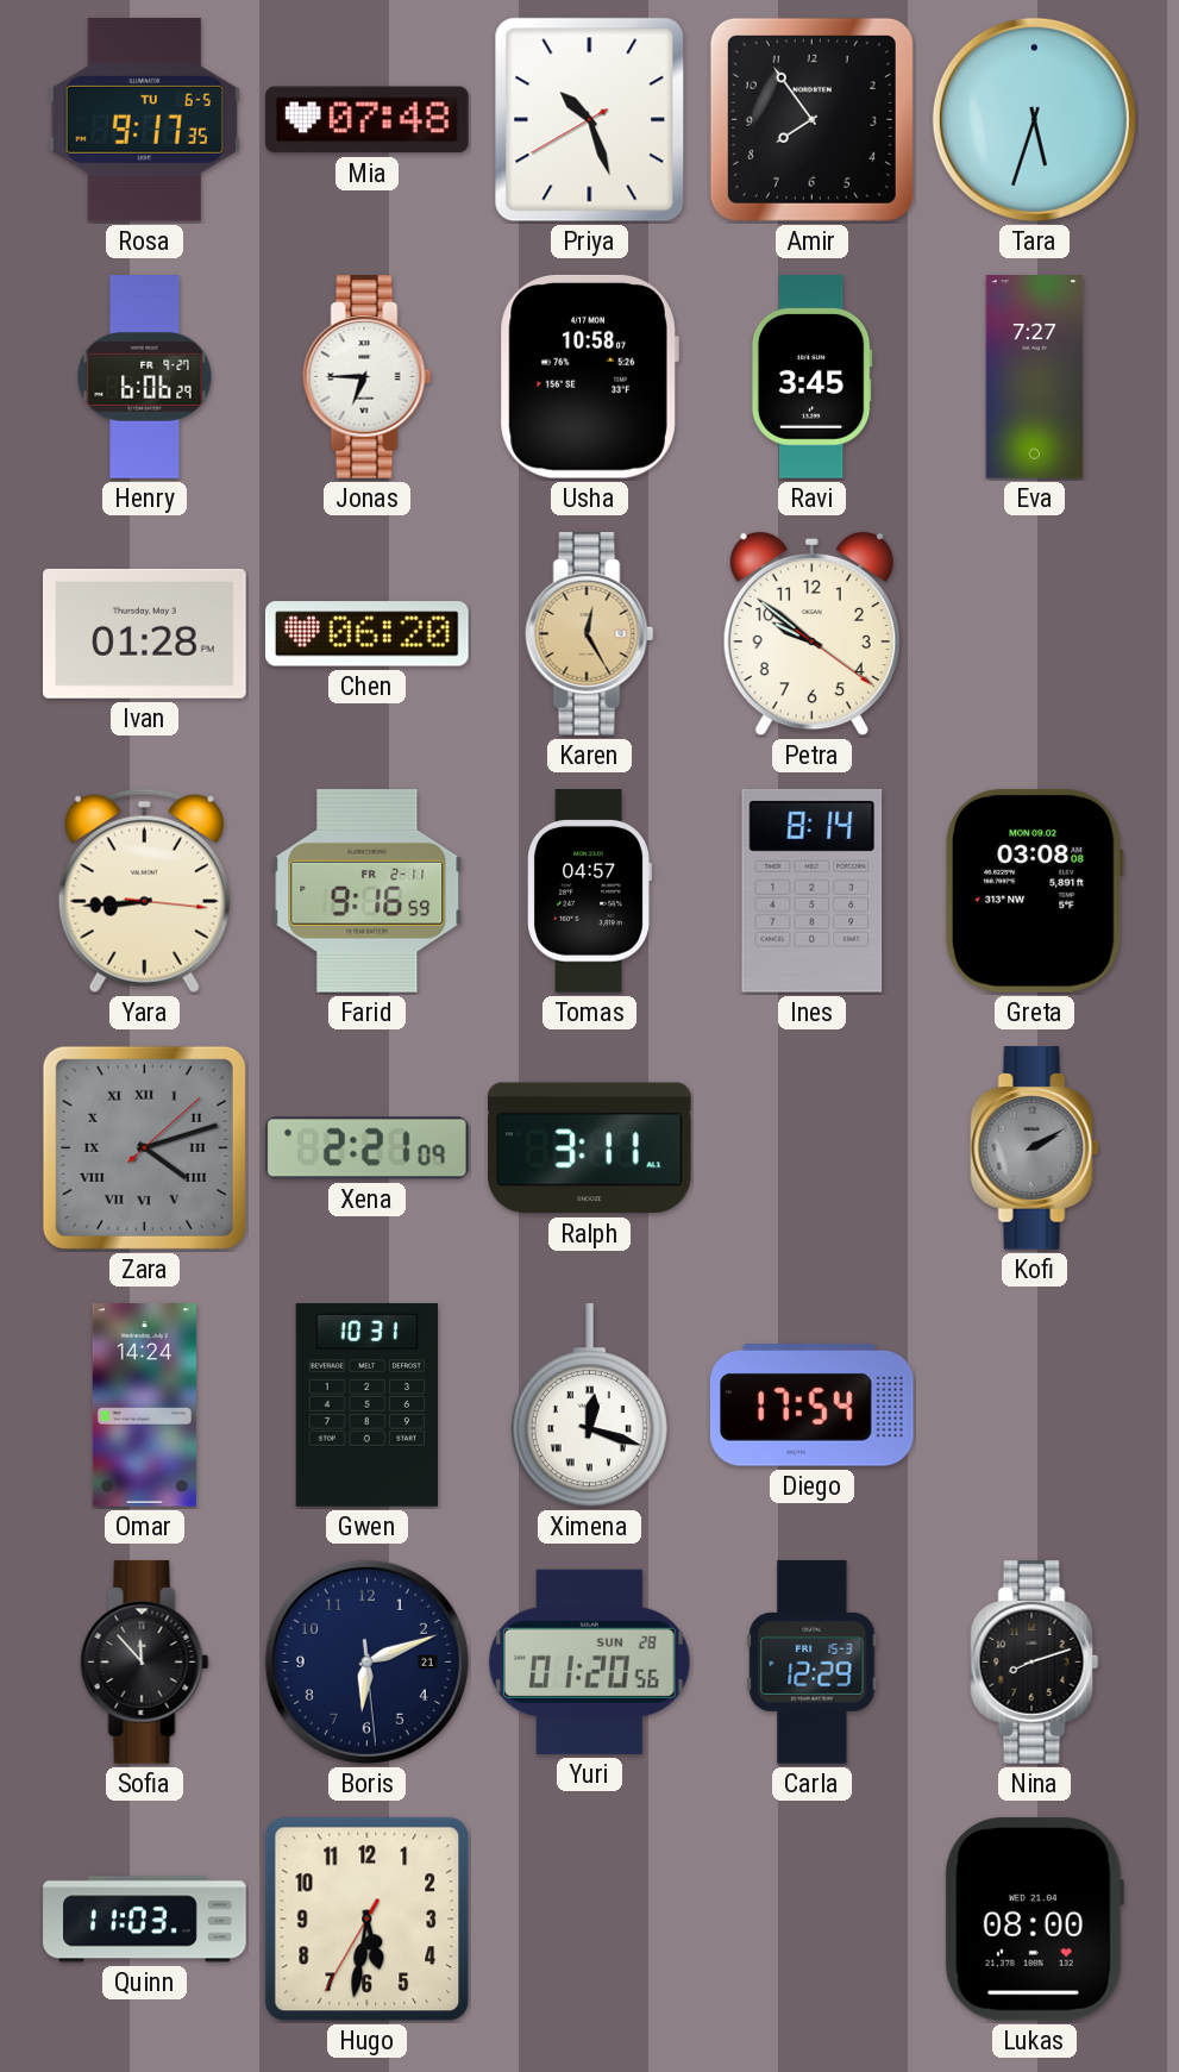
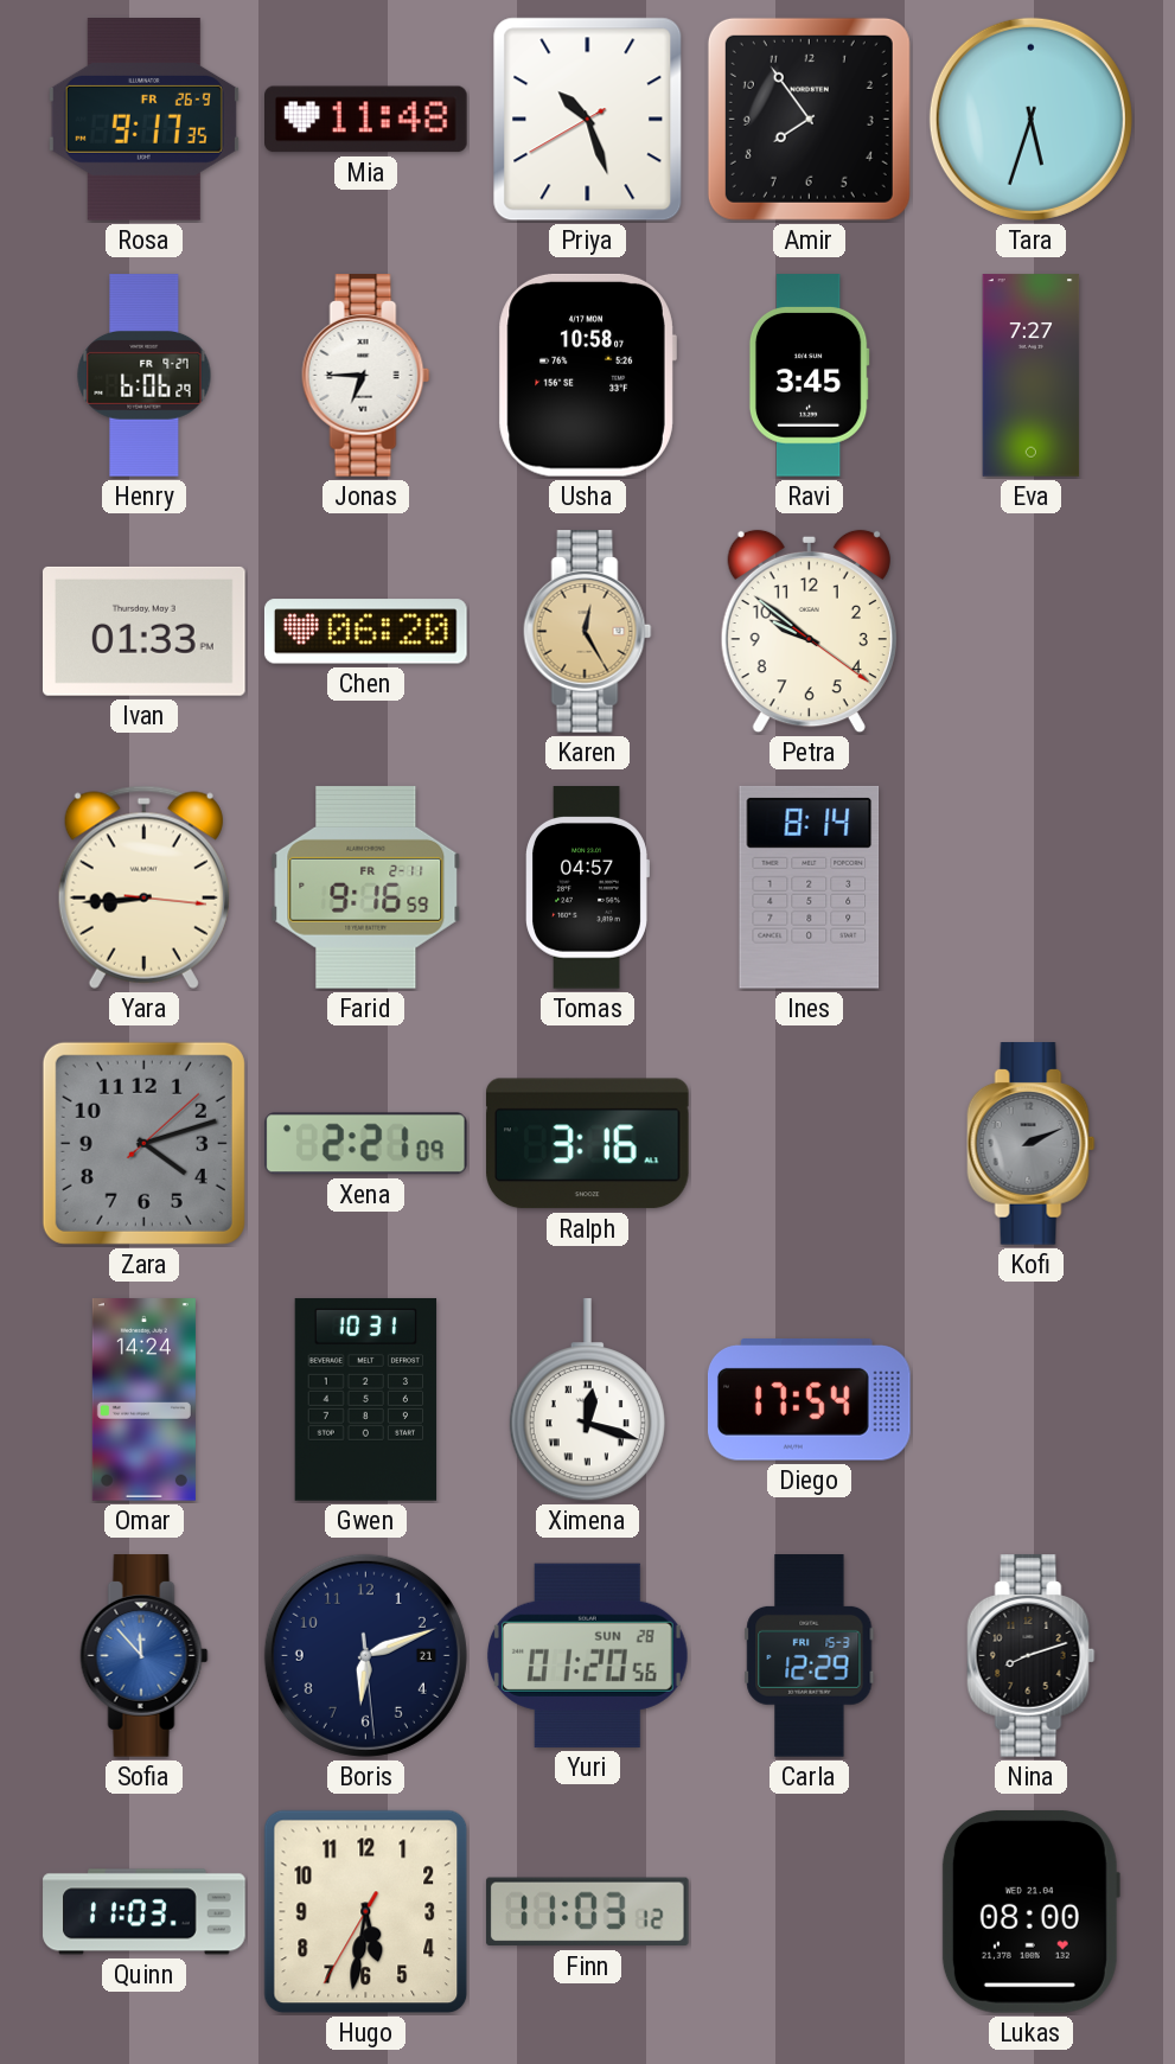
Rosa date: TU 6-5 -> FR 26-9 (143, 120)
Mia: 07:48 -> 11:48 (366, 120)
Ivan: 01:28 -> 01:33 (145, 631)
Greta: 03:08 -> none (1034, 890)
Zara numerals: Roman -> Arabic (143, 1143)
Ralph: 3:11 -> 3:16 (587, 1144)
Kofi: 2:10 -> 2:11 (1032, 1144)
Sofia dial: black -> blue (145, 1656)
Finn: none -> 11:03 (587, 1912)
